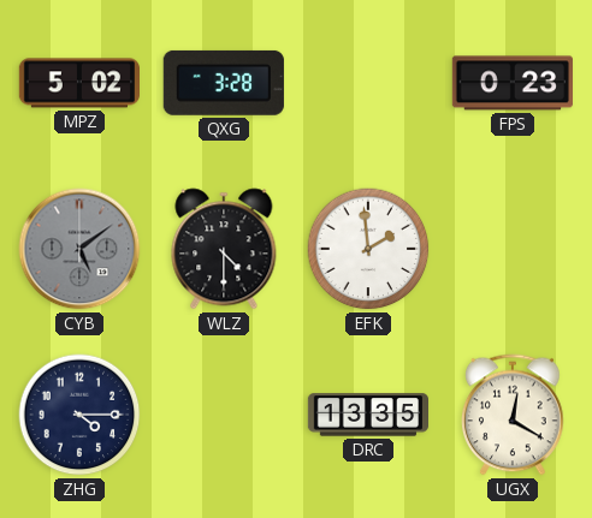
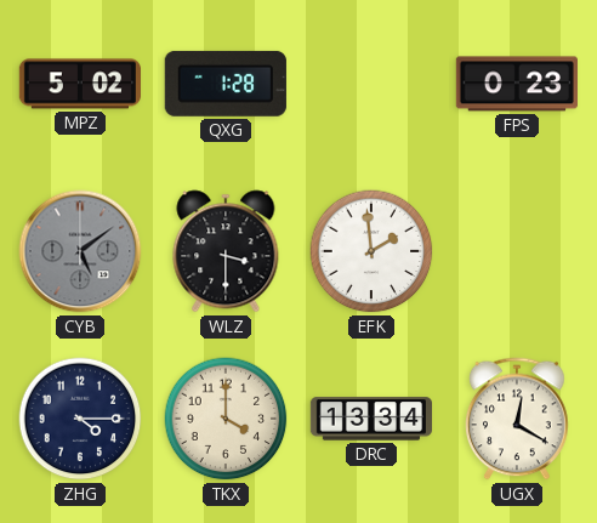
QXG: 3:28 -> 1:28 (226, 84)
WLZ: 4:30 -> 3:30 (226, 251)
TKX: none -> 4:00 (226, 419)
DRC: 13:35 -> 13:34 (370, 419)
